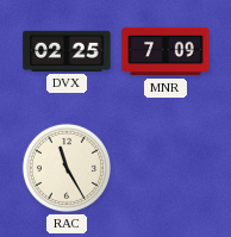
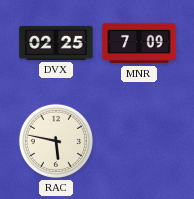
RAC: 11:25 -> 5:47 (56, 141)
